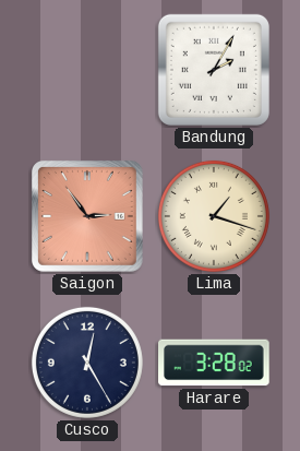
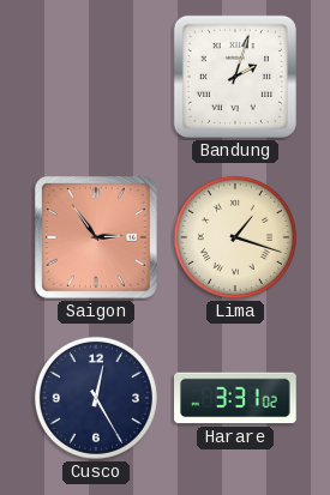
Bandung: 2:05 -> 2:03 (235, 77)
Harare: 3:28 -> 3:31 (235, 398)
